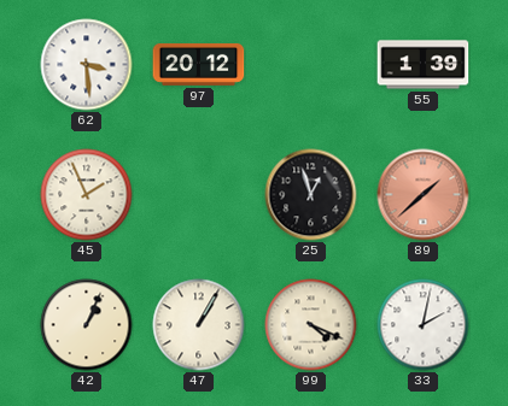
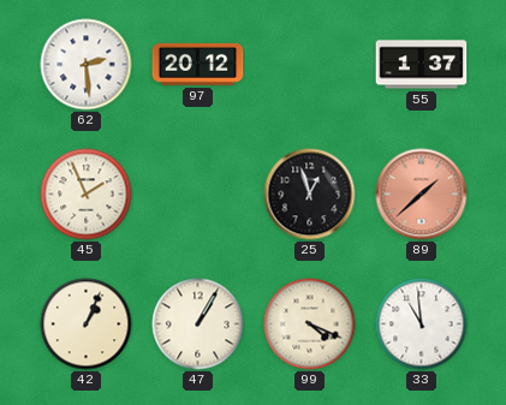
62: 3:29 -> 2:29 (87, 65)
55: 1:39 -> 1:37 (422, 65)
33: 2:02 -> 10:59 (422, 324)
